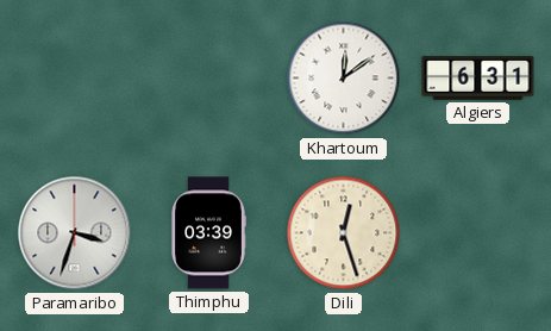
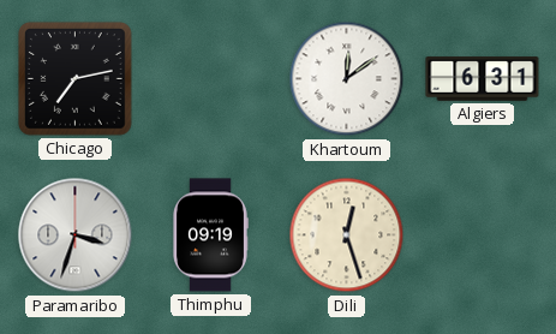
Chicago: none -> 7:13 (76, 79)
Thimphu: 03:39 -> 09:19 (210, 235)
